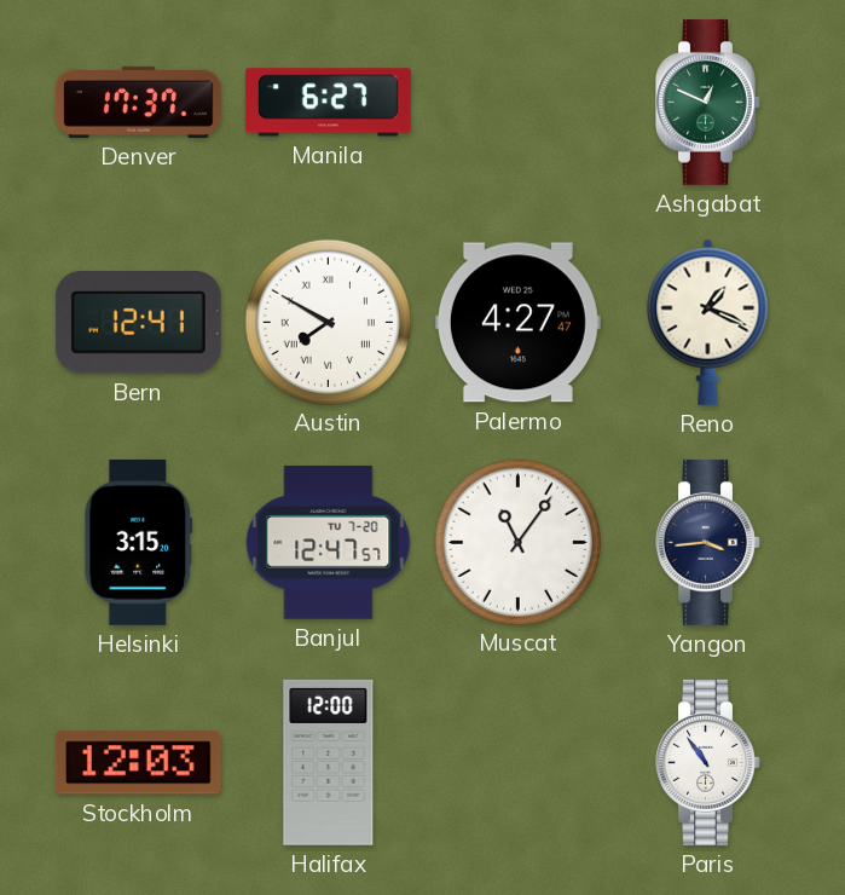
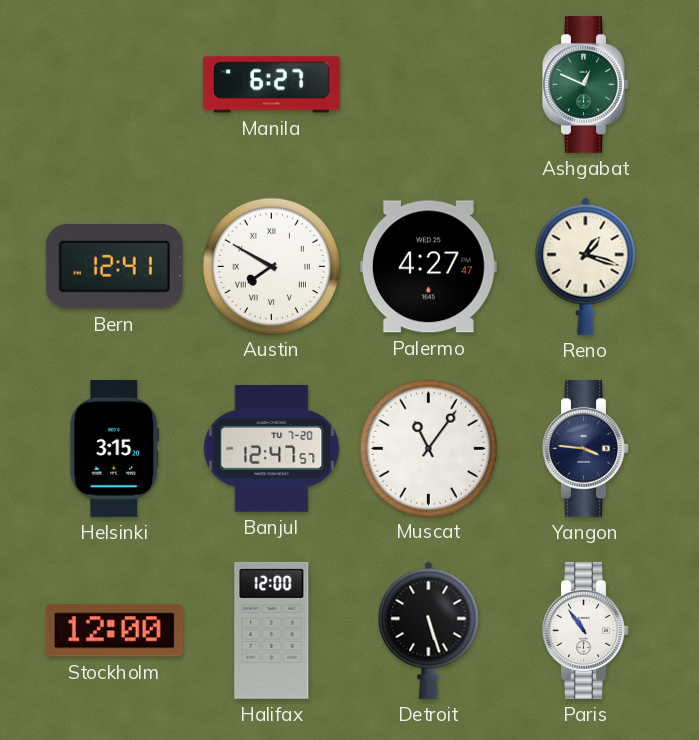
Denver: 17:37 -> none (138, 102)
Reno: 1:19 -> 1:18 (586, 266)
Yangon: 3:44 -> 3:46 (586, 448)
Stockholm: 12:03 -> 12:00 (114, 631)
Detroit: none -> 5:27 (429, 630)
